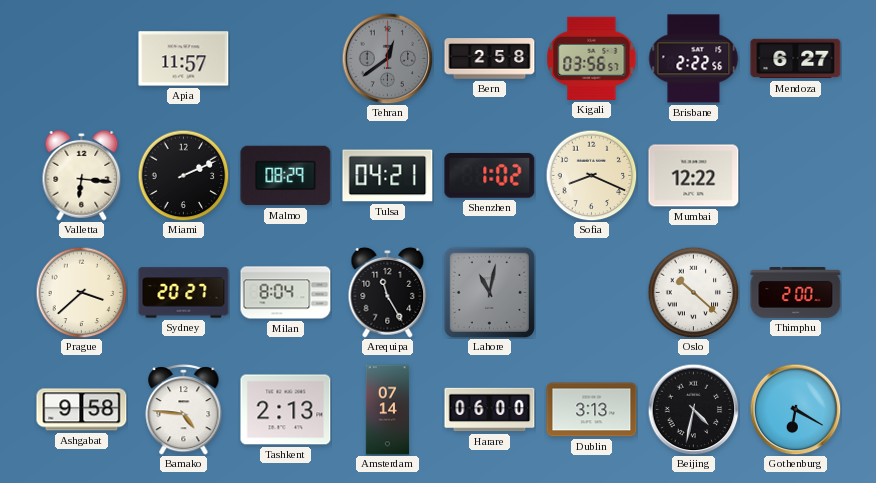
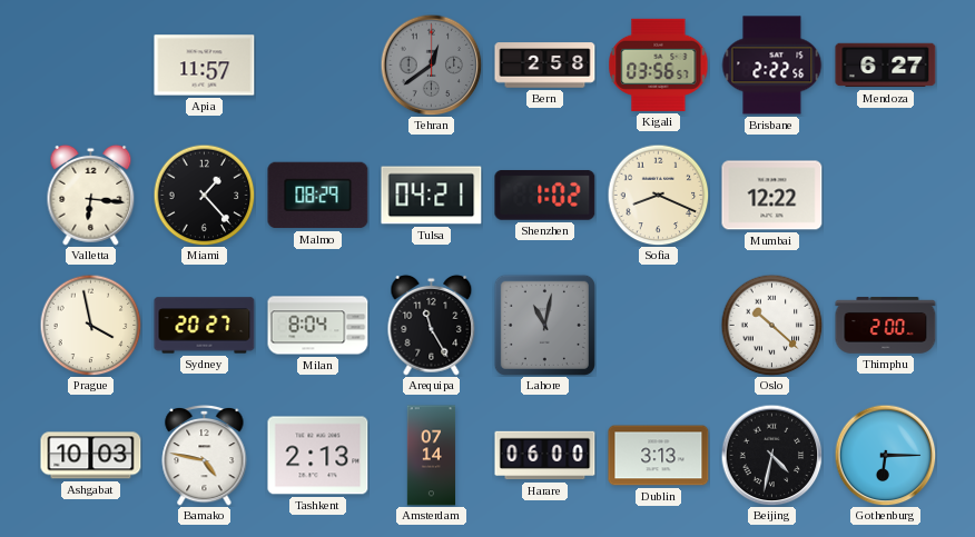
Miami: 2:11 -> 1:23 (204, 195)
Prague: 3:38 -> 3:58 (90, 325)
Ashgabat: 9:58 -> 10:03 (91, 456)
Bamako: 4:46 -> 4:47 (205, 456)
Gothenburg: 6:20 -> 6:15 (885, 455)
